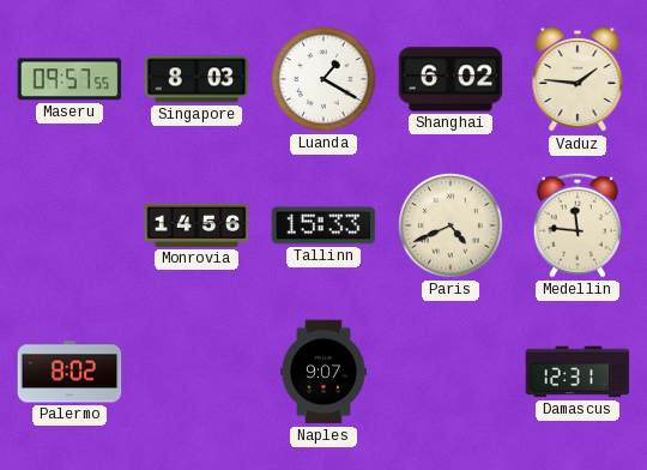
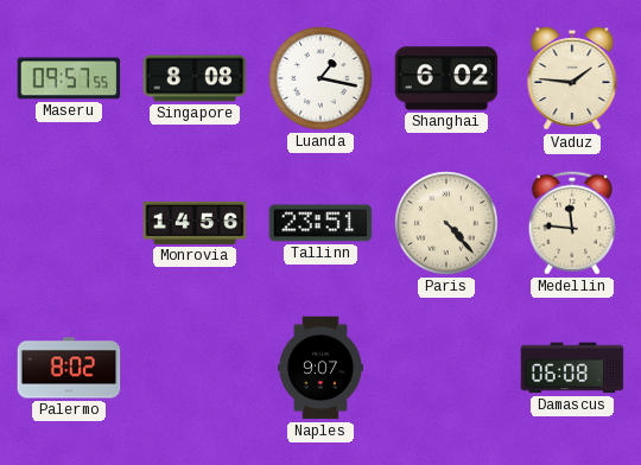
Singapore: 8:03 -> 8:08 (195, 78)
Luanda: 1:20 -> 1:17 (320, 78)
Tallinn: 15:33 -> 23:51 (320, 223)
Paris: 4:41 -> 4:23 (446, 223)
Damascus: 12:31 -> 06:08 (572, 368)
